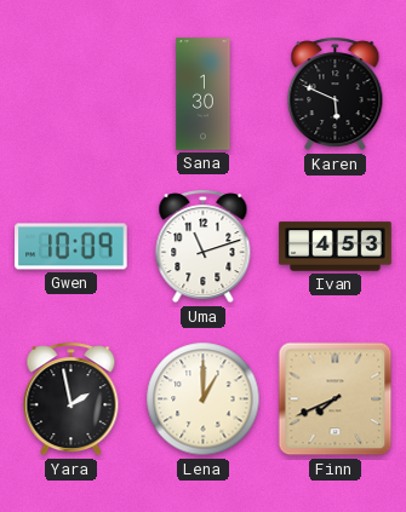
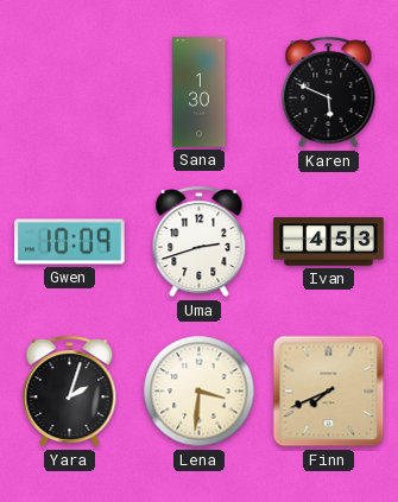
Uma: 11:12 -> 2:42 (200, 242)
Yara: 1:58 -> 2:03 (70, 392)
Lena: 1:00 -> 3:31 (200, 392)
